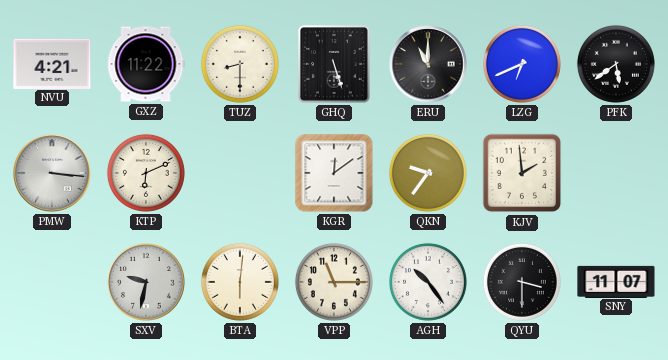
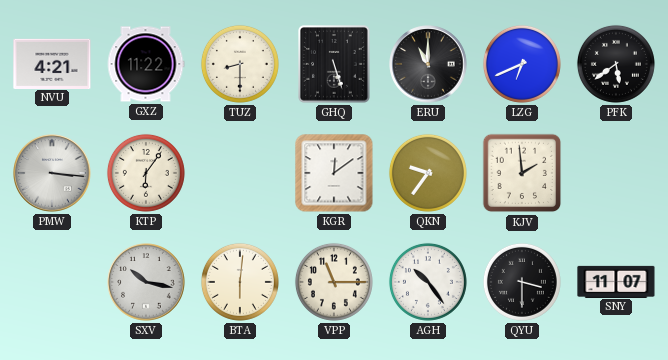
KTP: 6:11 -> 6:06 (146, 173)
SXV: 9:32 -> 10:17 (146, 282)
